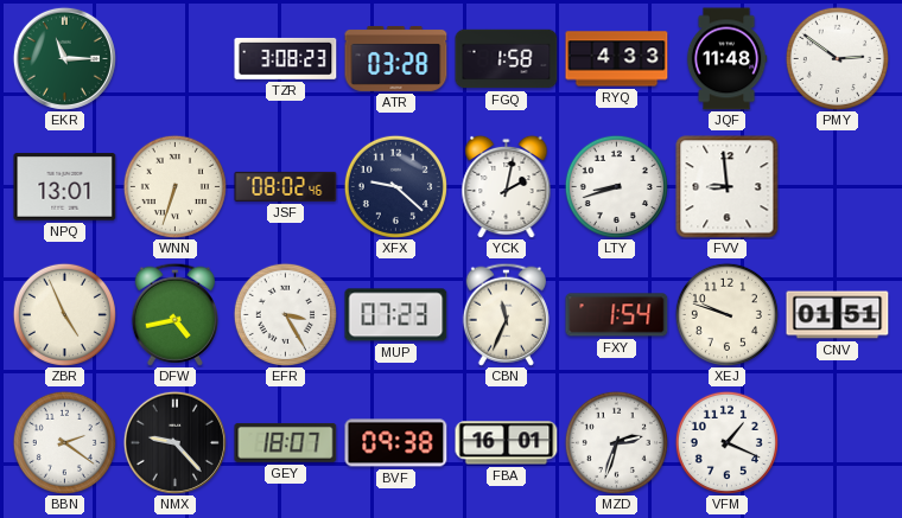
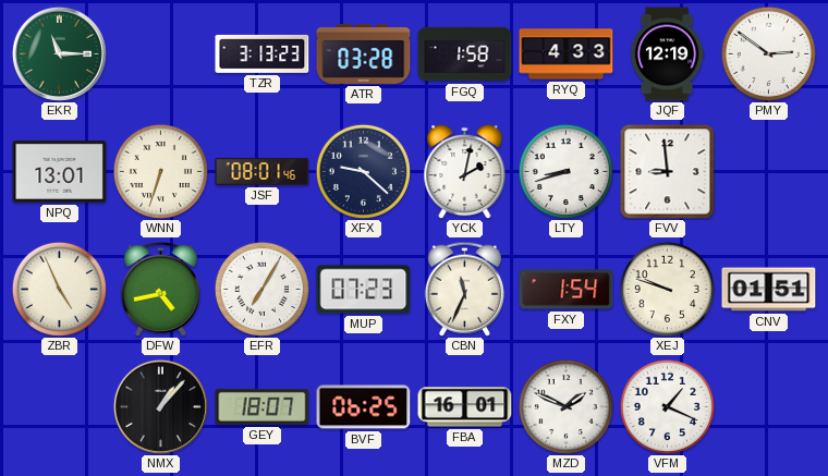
TZR: 3:08 -> 3:13 (263, 53)
JQF: 11:48 -> 12:19 (667, 54)
JSF: 08:02 -> 08:01 (263, 171)
EFR: 3:25 -> 7:05 (261, 289)
BBN: 2:21 -> none (64, 442)
NMX: 9:23 -> 1:07 (160, 406)
BVF: 09:38 -> 06:25 (364, 407)
MZD: 2:33 -> 1:49 (565, 406)
